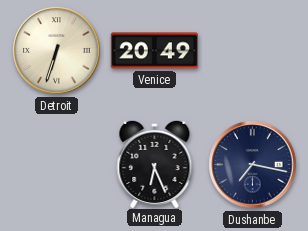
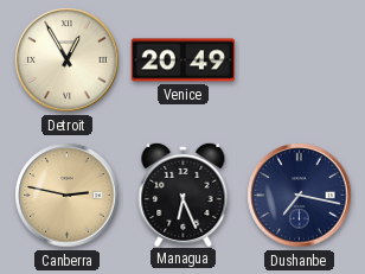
Detroit: 6:33 -> 12:55 (68, 60)
Canberra: none -> 2:47 (68, 196)
